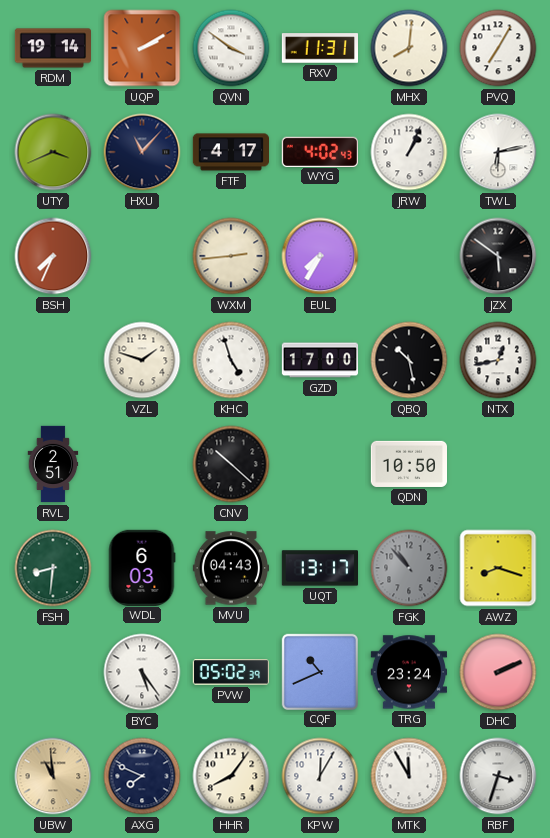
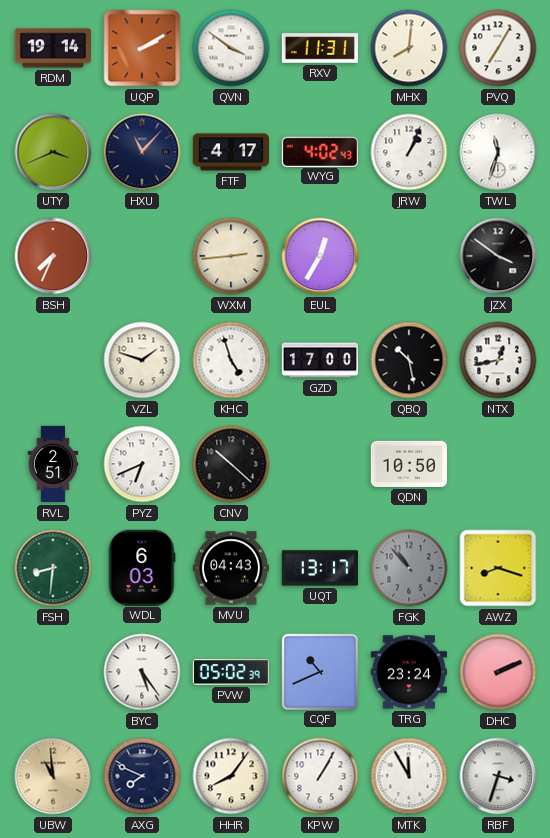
TWL: 6:13 -> 11:33 (498, 152)
EUL: 7:35 -> 12:35 (320, 256)
JZX: 5:51 -> 3:51 (498, 256)
PYZ: none -> 6:41 (142, 464)
KPW: 12:05 -> 1:05 (320, 776)
